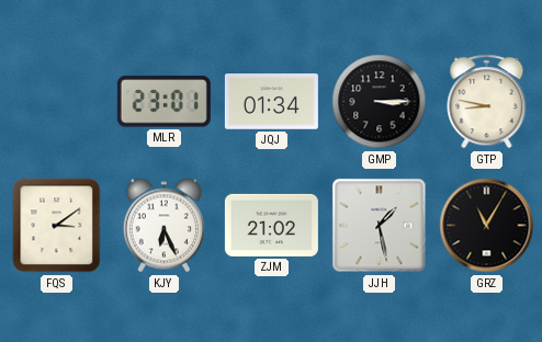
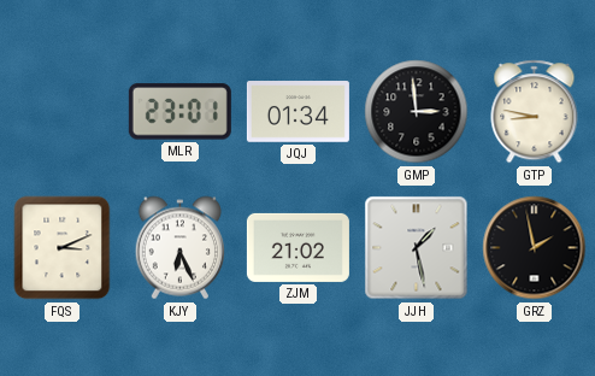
GMP: 3:15 -> 2:59 (417, 112)
FQS: 3:09 -> 3:11 (63, 248)
GRZ: 11:05 -> 1:58 (535, 248)
